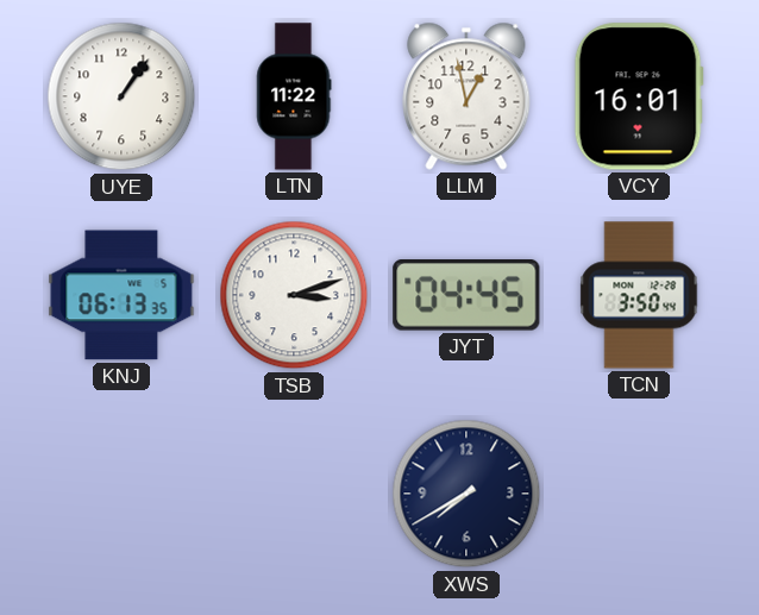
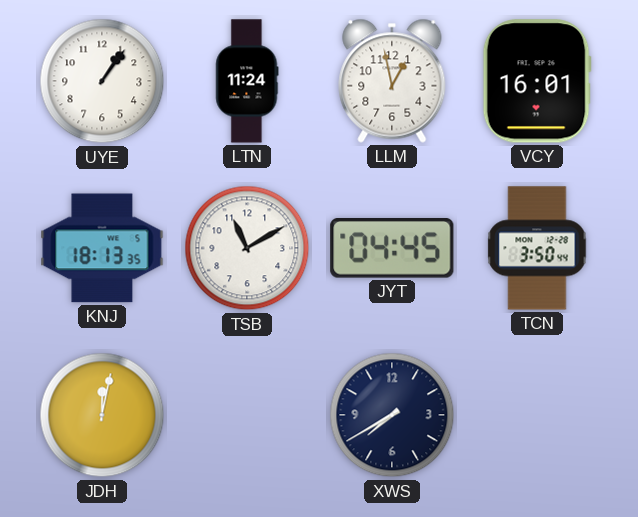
LTN: 11:22 -> 11:24 (247, 81)
KNJ: 06:13 -> 18:13 (102, 248)
TSB: 3:12 -> 11:10 (247, 248)
JDH: none -> 12:02 (102, 415)
